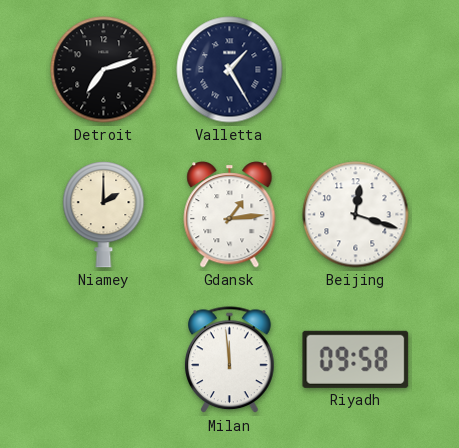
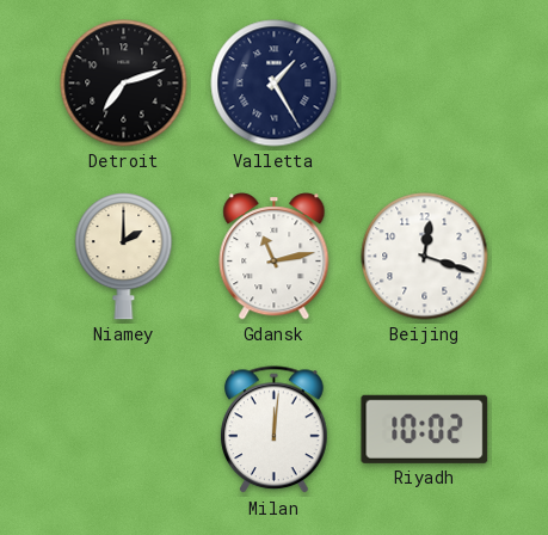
Gdansk: 1:14 -> 11:13 (275, 257)
Milan: 11:59 -> 12:01 (275, 430)
Riyadh: 09:58 -> 10:02 (425, 429)
